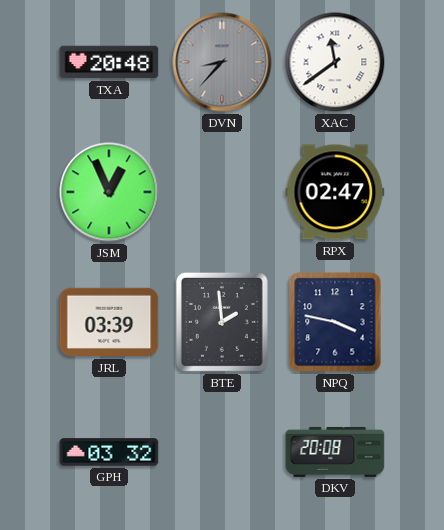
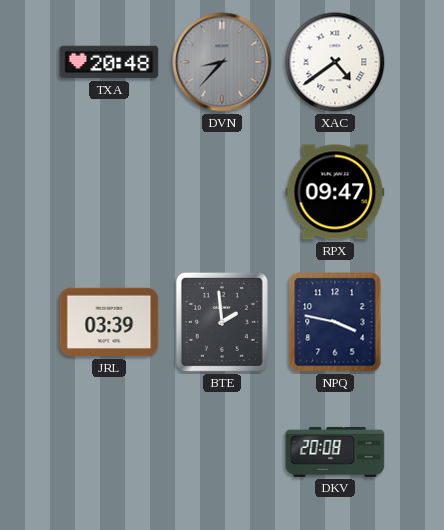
XAC: 11:39 -> 4:39 (335, 62)
JSM: 12:56 -> none (109, 192)
RPX: 02:47 -> 09:47 (335, 192)
GPH: 03:32 -> none (109, 452)
